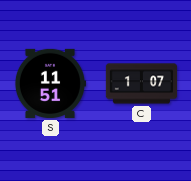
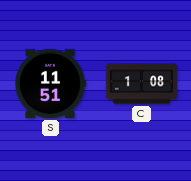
C: 1:07 -> 1:08 (142, 84)
